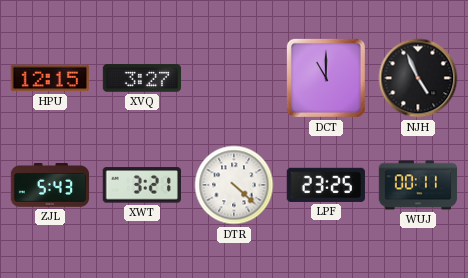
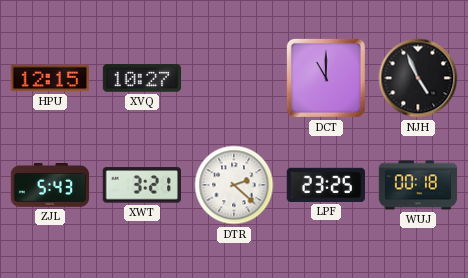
XVQ: 3:27 -> 10:27 (142, 78)
DTR: 4:22 -> 2:22 (234, 185)
WUJ: 00:11 -> 00:18 (418, 185)
